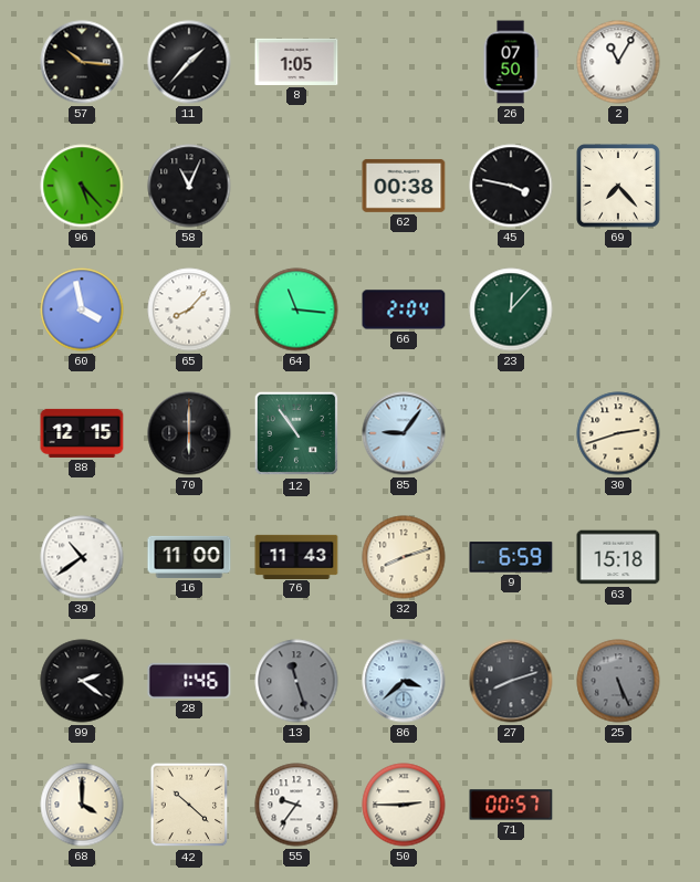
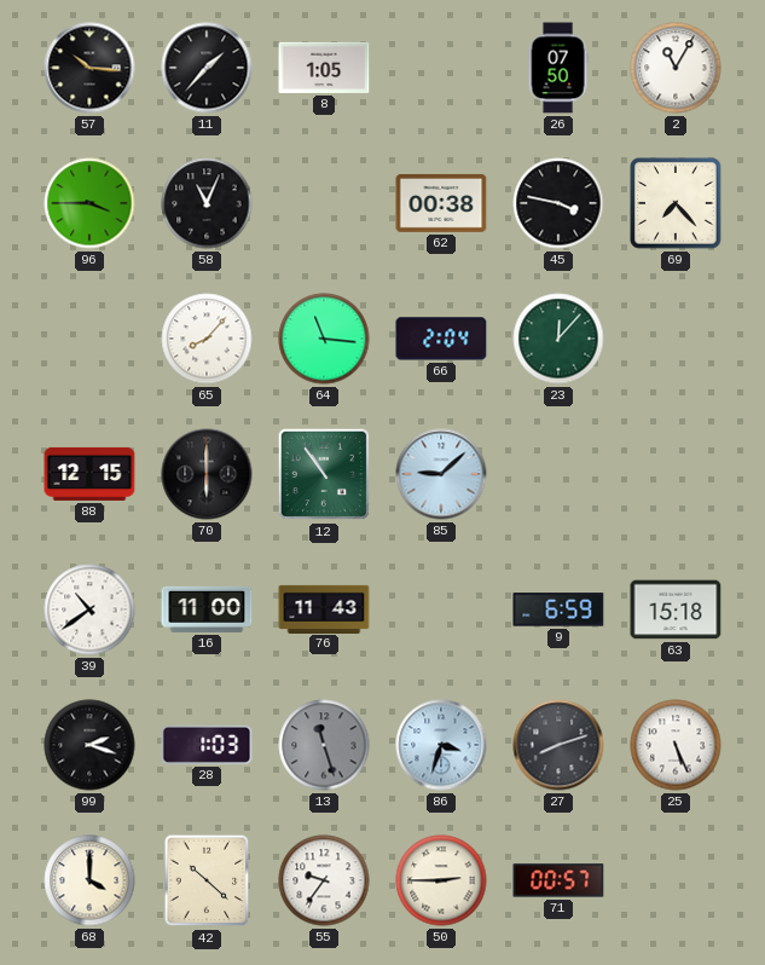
96: 5:23 -> 3:45 (89, 203)
60: 3:58 -> none (82, 309)
85: 9:06 -> 9:08 (441, 474)
30: 2:42 -> none (618, 433)
32: 8:12 -> none (404, 557)
99: 2:21 -> 2:18 (89, 745)
28: 1:46 -> 1:03 (207, 745)
86: 3:38 -> 3:33 (441, 745)
25 dial: grey -> white (676, 745)
